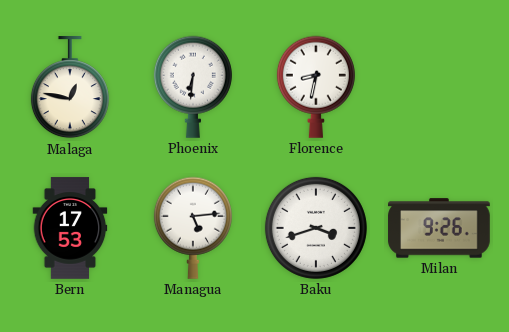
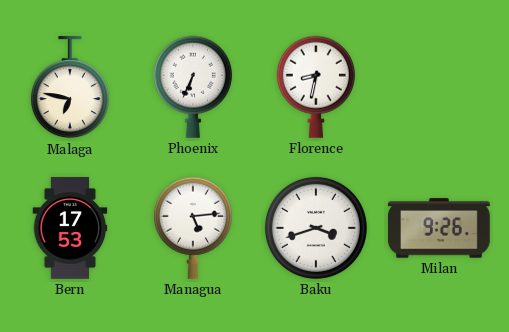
Malaga: 12:47 -> 6:47 (70, 88)
Phoenix: 6:31 -> 6:34 (193, 87)
